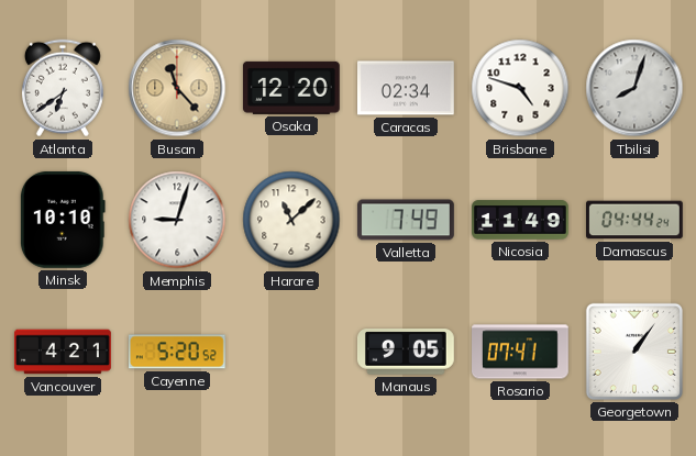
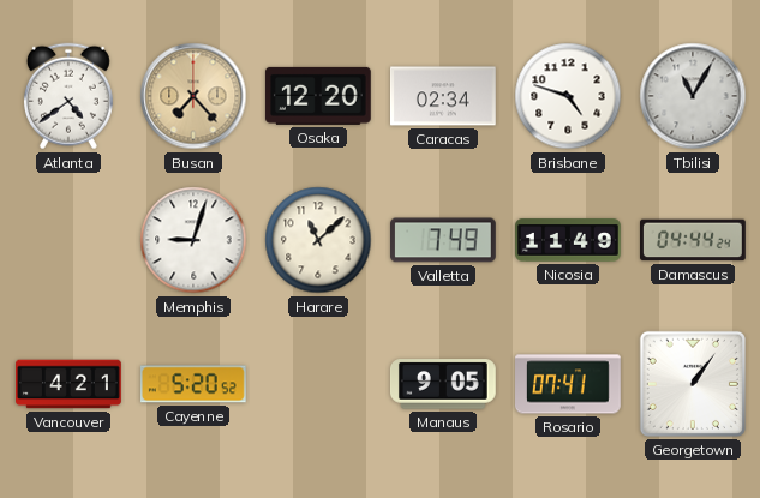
Atlanta: 6:39 -> 4:39 (68, 96)
Busan: 11:23 -> 7:23 (193, 96)
Tbilisi: 8:03 -> 11:05 (693, 96)
Minsk: 10:10 -> none (63, 220)
